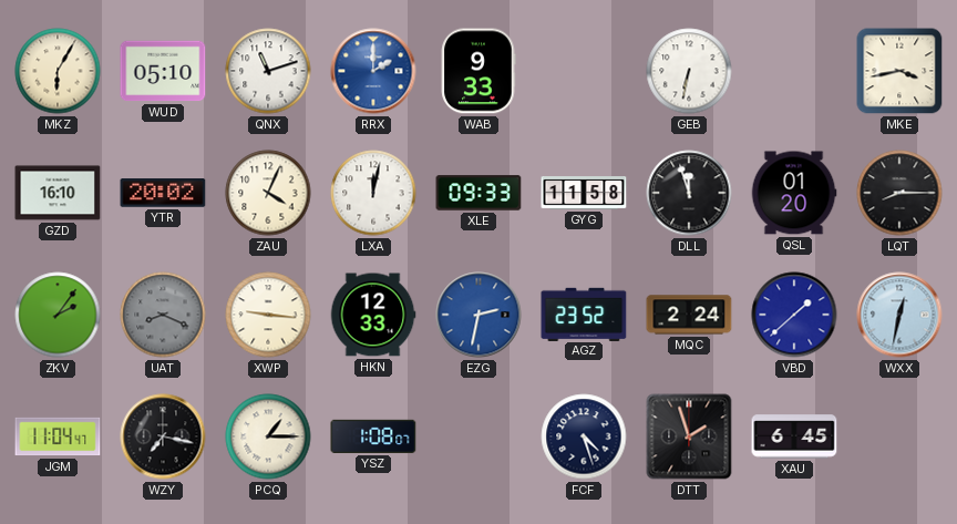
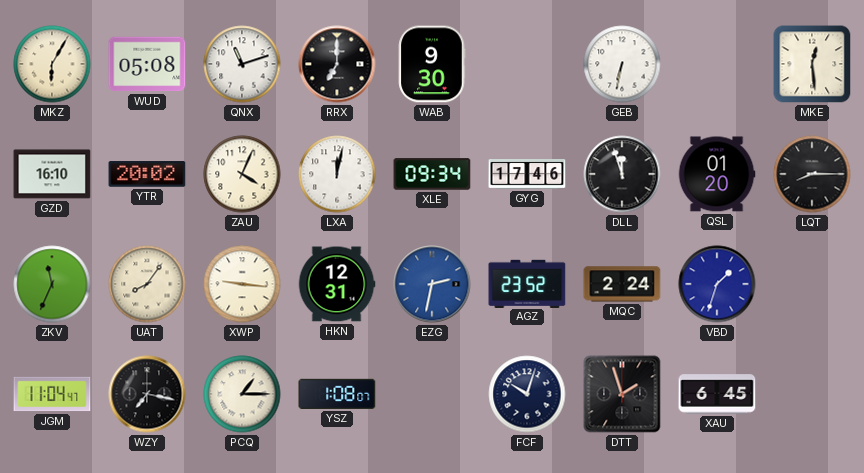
WUD: 05:10 -> 05:08 (147, 64)
RRX: 2:00 -> 7:00 (337, 64)
RRX dial: blue -> black (337, 64)
WAB: 9:33 -> 9:30 (432, 64)
MKE: 3:43 -> 12:29 (812, 64)
XLE: 09:33 -> 09:34 (432, 174)
GYG: 11:58 -> 17:46 (527, 175)
ZKV: 2:06 -> 11:34 (52, 284)
UAT: 8:19 -> 8:06 (147, 284)
UAT dial: grey -> cream (147, 284)
HKN: 12:33 -> 12:31 (337, 284)
VBD: 1:38 -> 1:33 (717, 284)
WXX: 12:32 -> none (899, 315)
FCF: 4:27 -> 10:03 (527, 394)
